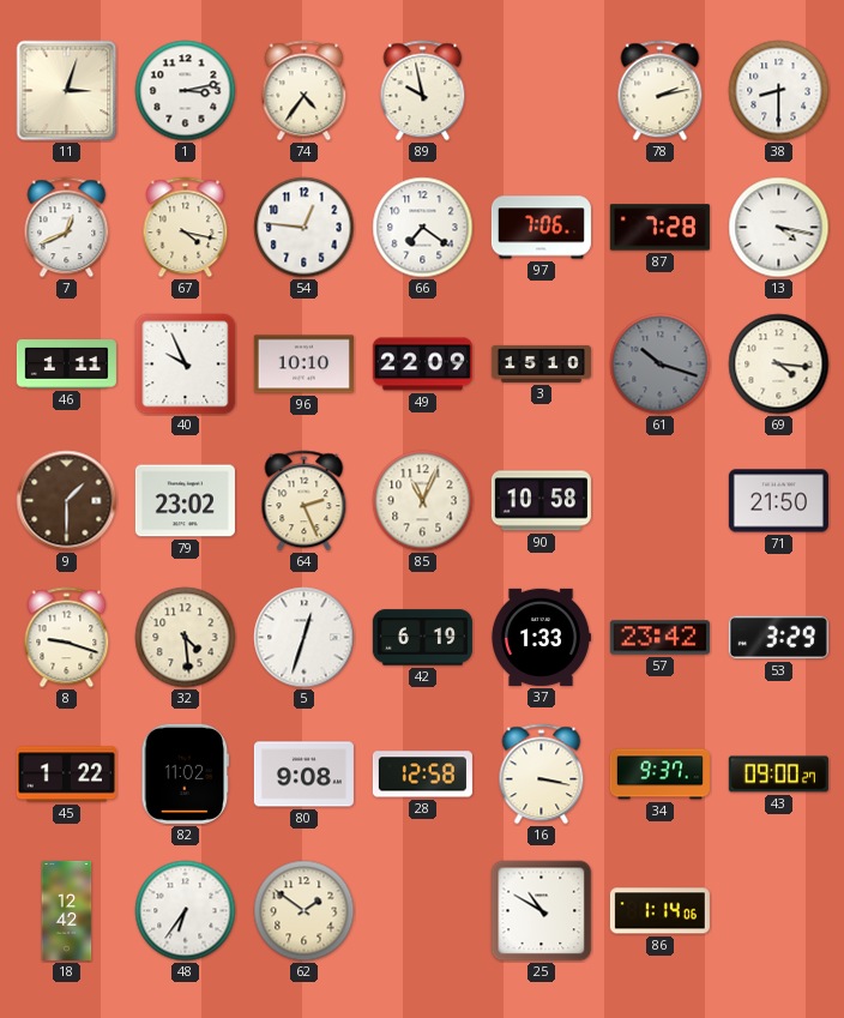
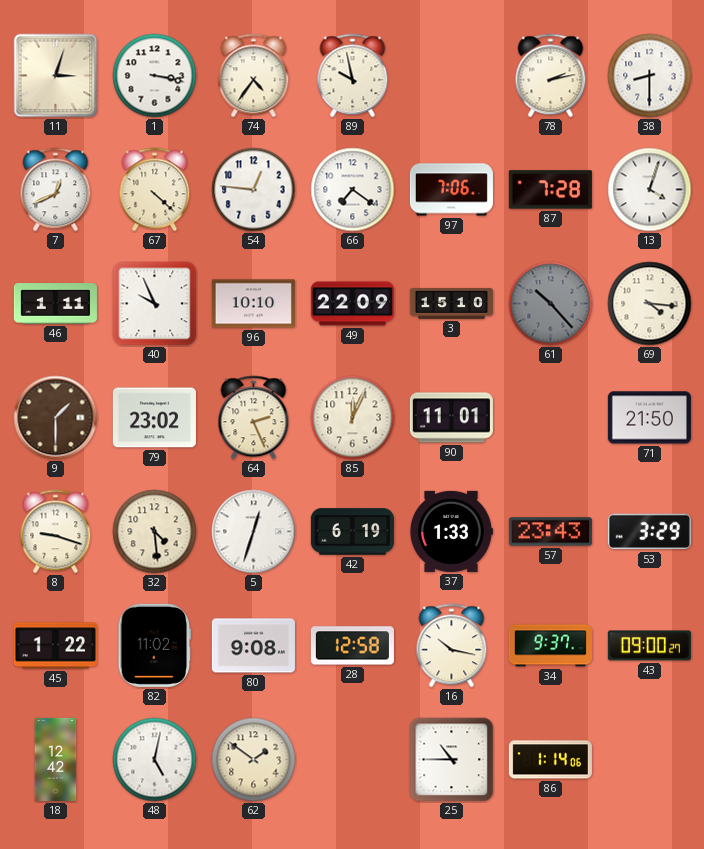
1: 3:13 -> 3:17 (155, 76)
67: 4:17 -> 4:22 (155, 190)
13: 4:17 -> 4:03 (650, 190)
61: 10:18 -> 10:23 (551, 304)
85: 11:04 -> 12:04 (353, 418)
90: 10:58 -> 11:01 (451, 418)
57: 23:42 -> 23:43 (550, 532)
16: 3:17 -> 10:17 (452, 646)
48: 6:36 -> 5:02 (155, 760)
25: 10:50 -> 10:45 (452, 760)
